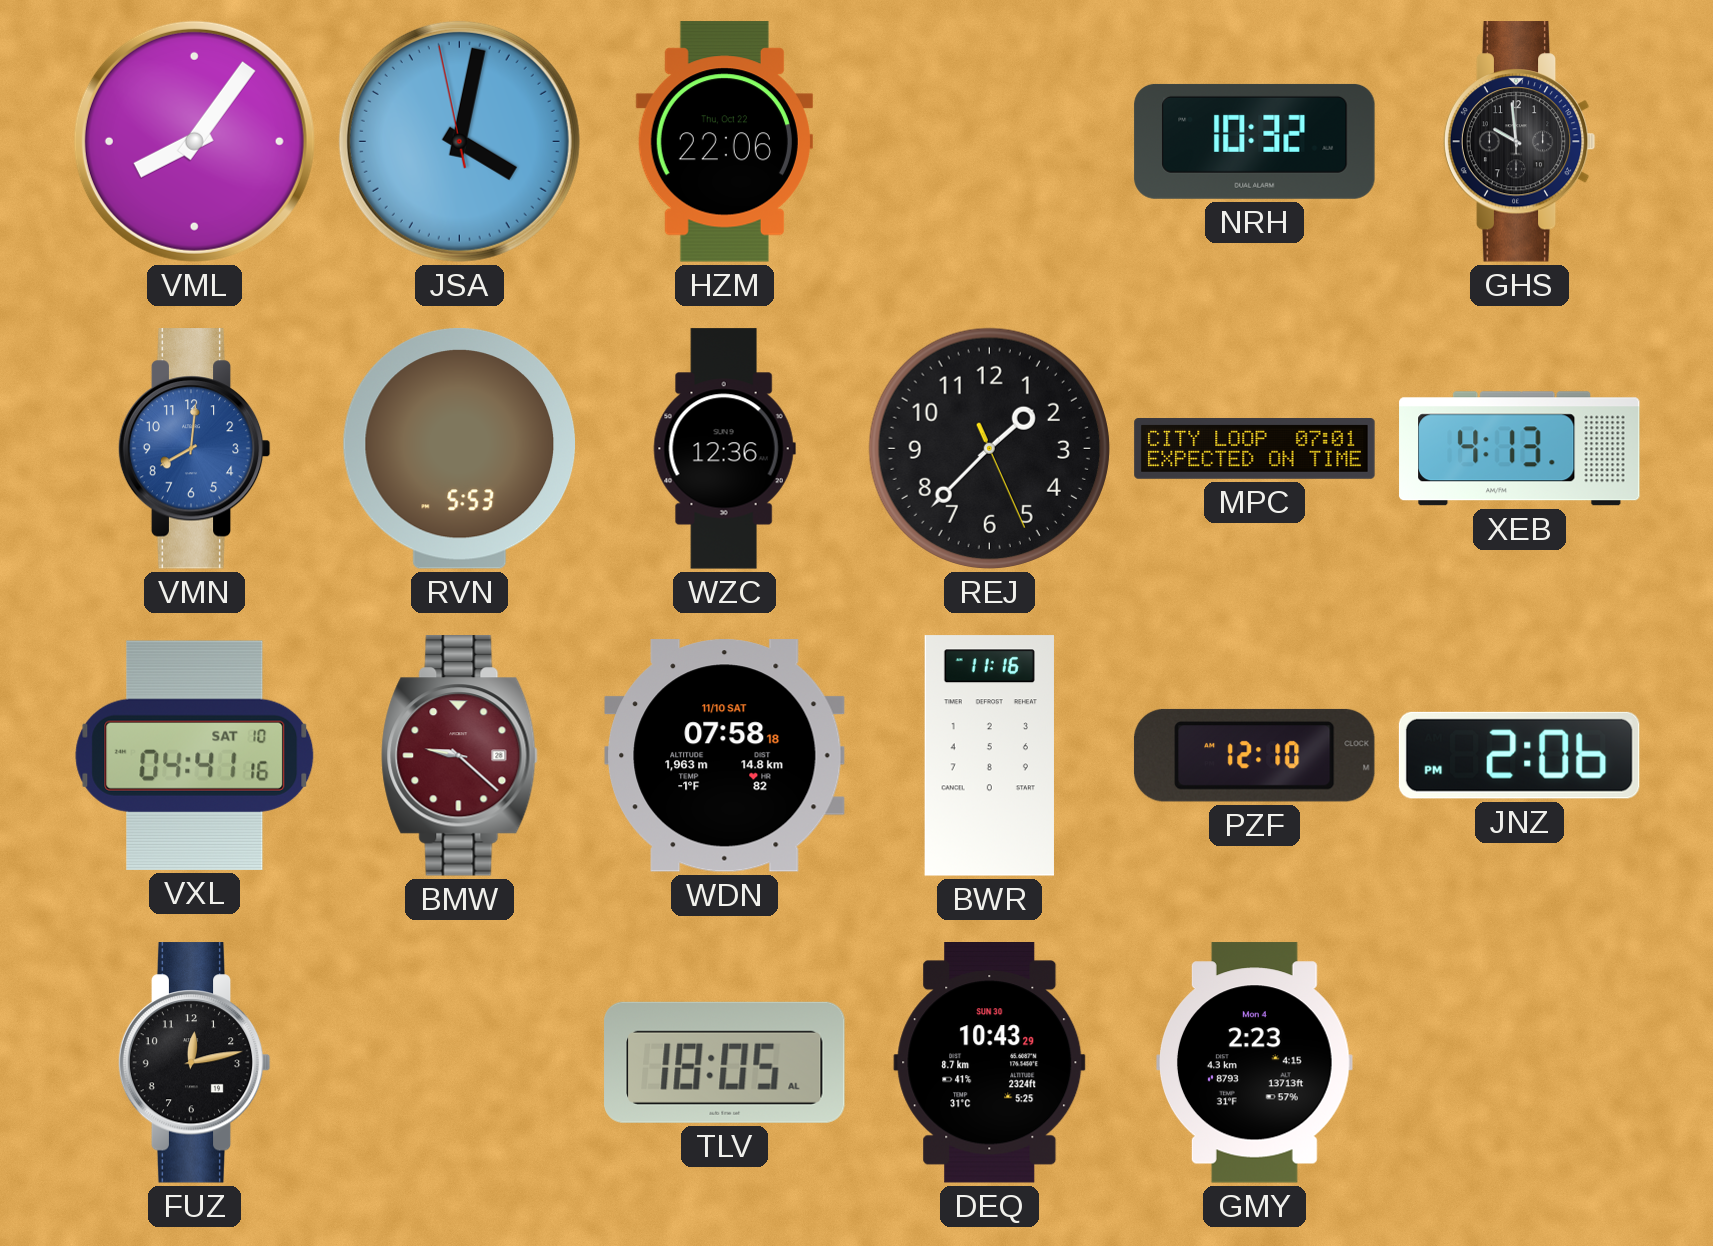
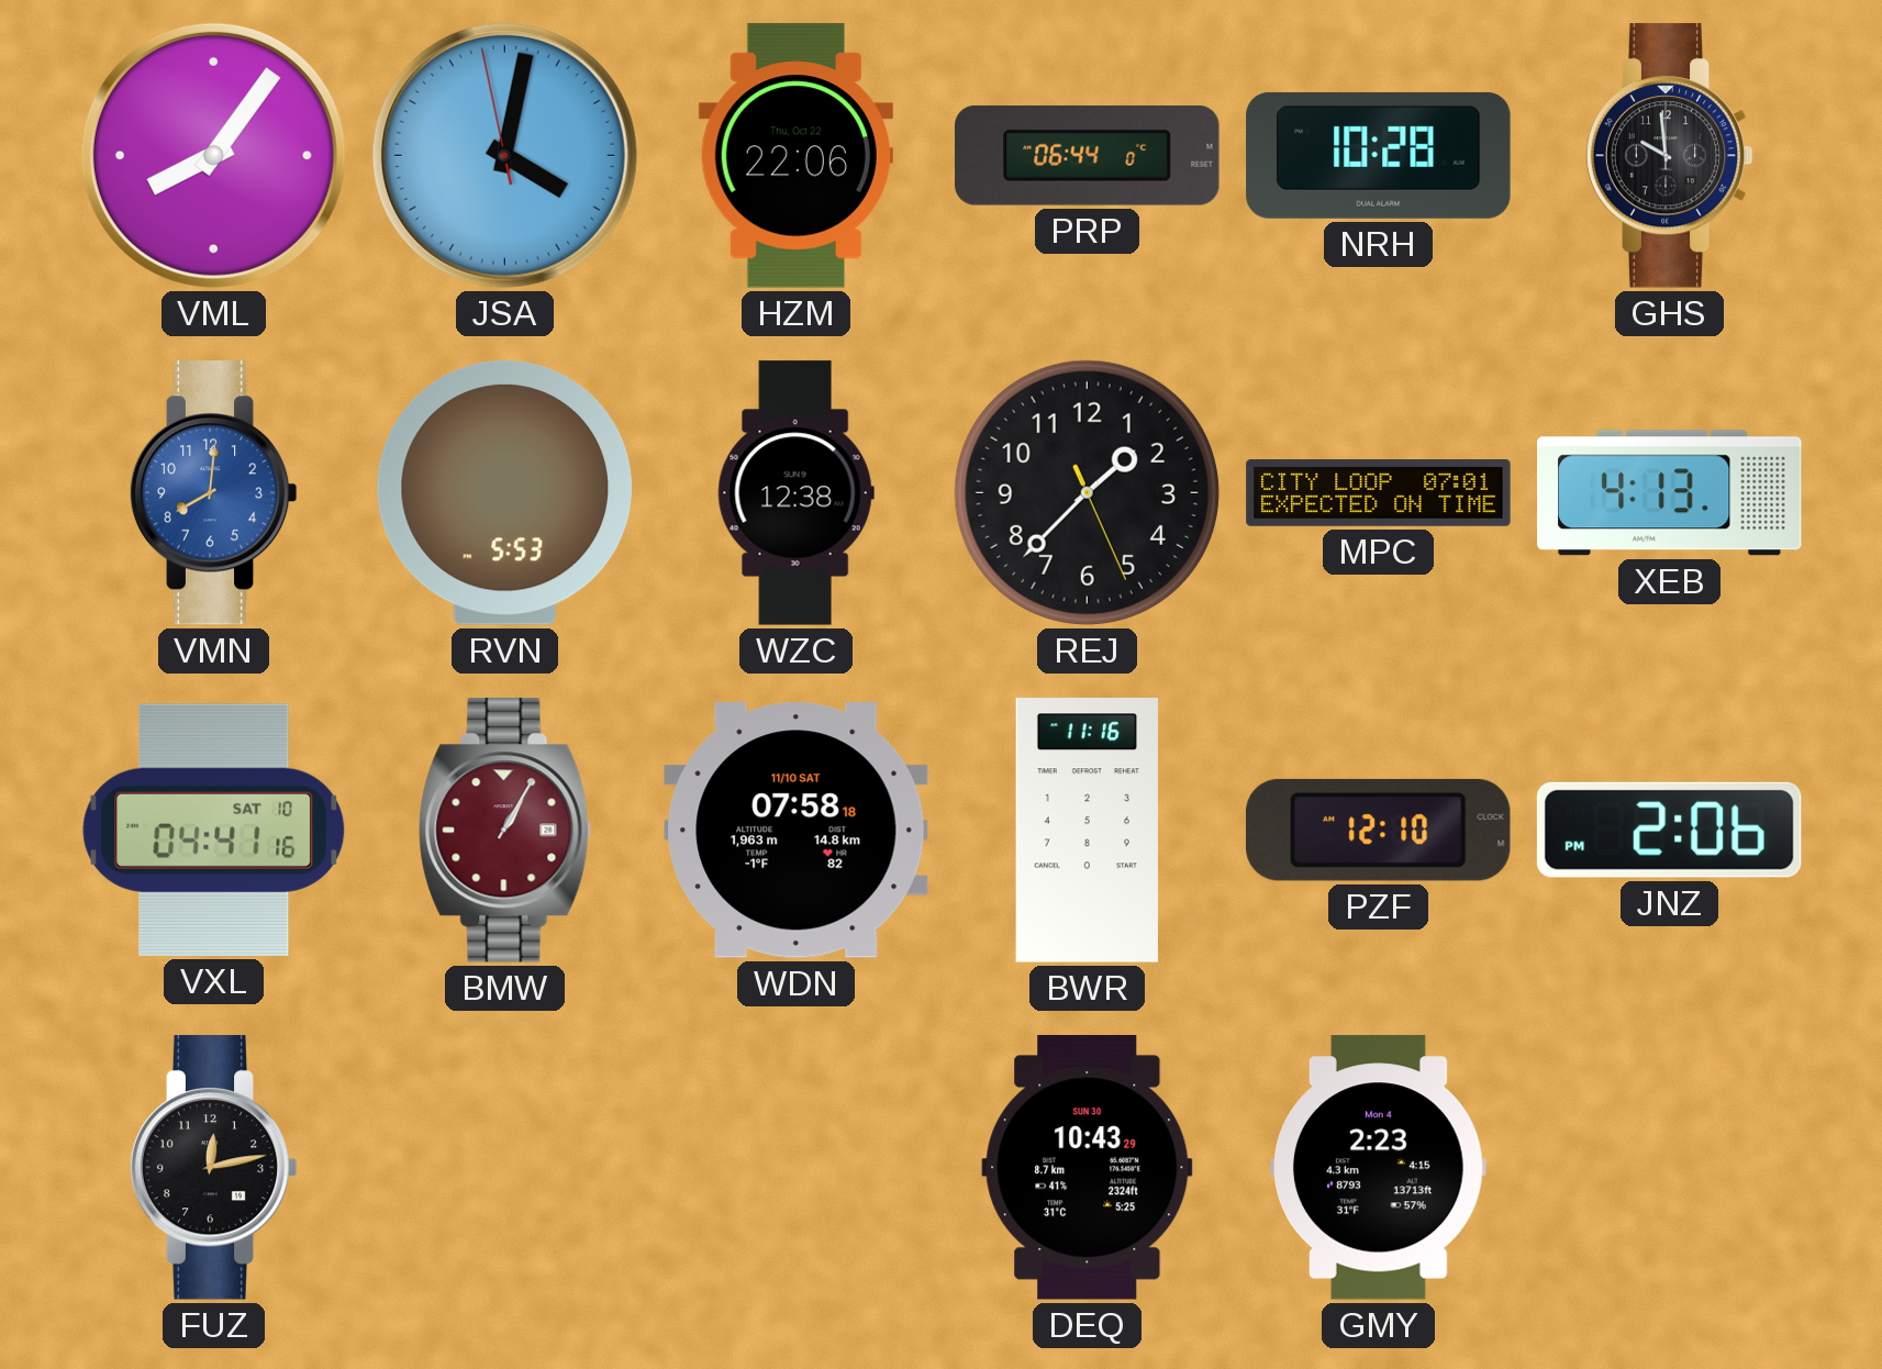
PRP: none -> 06:44 (1088, 155)
NRH: 10:32 -> 10:28 (1379, 155)
WZC: 12:36 -> 12:38 (795, 493)
BMW: 9:22 -> 1:05 (505, 831)
TLV: 18:05 -> none (725, 1062)
